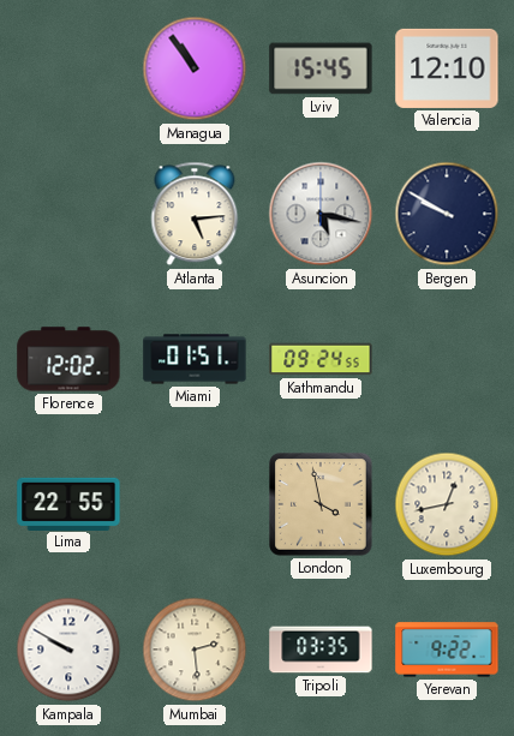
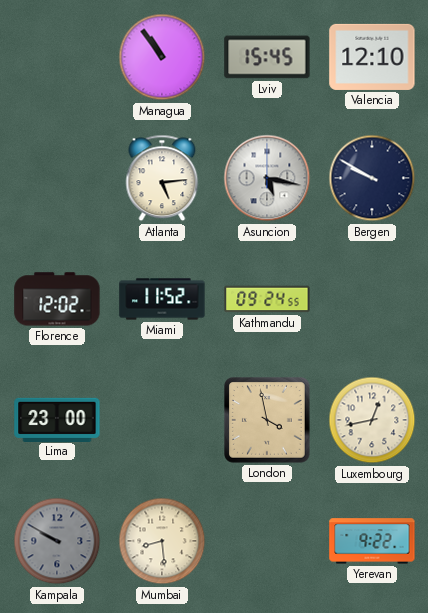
Miami: 01:51 -> 11:52 (162, 299)
Lima: 22:55 -> 23:00 (57, 419)
Kampala dial: white -> grey (57, 541)
Mumbai: 2:29 -> 8:29 (162, 541)
Tripoli: 03:35 -> none (321, 650)
